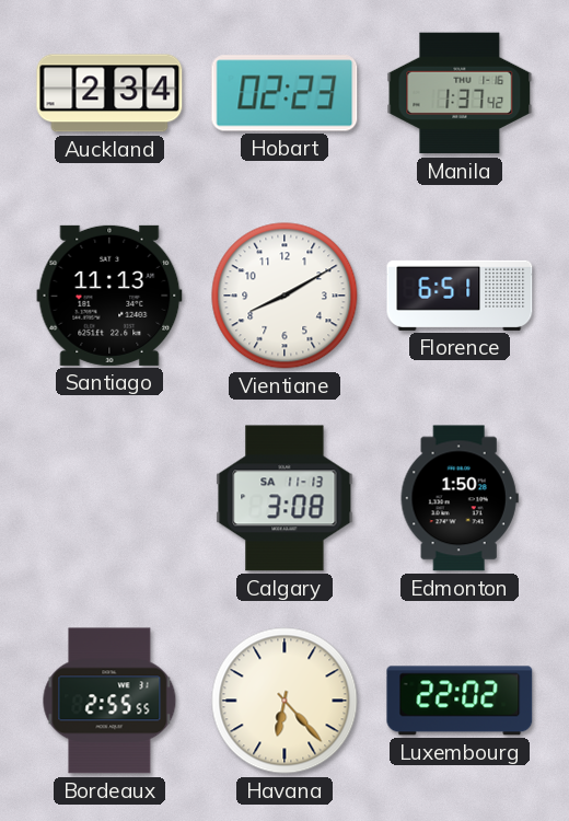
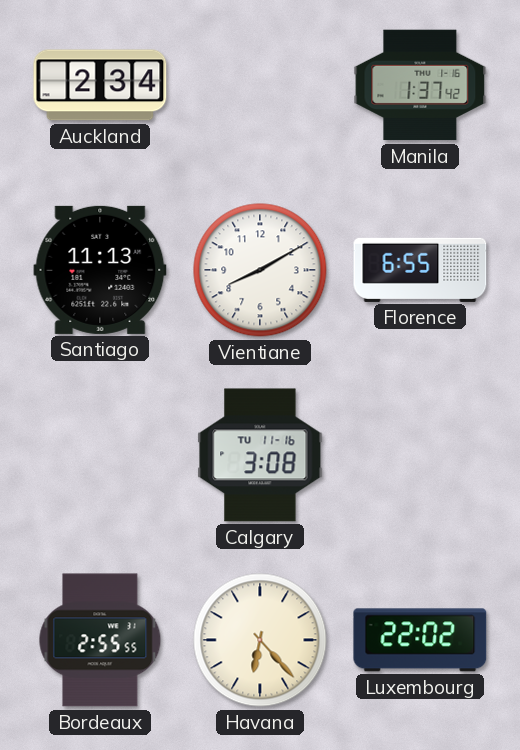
Hobart: 02:23 -> none (284, 93)
Florence: 6:51 -> 6:55 (420, 270)
Calgary date: SA 11-13 -> TU 11-16 (260, 455)
Edmonton: 1:50 -> none (460, 498)
